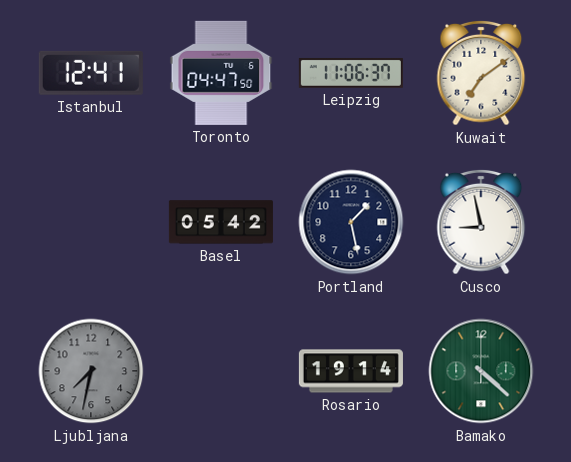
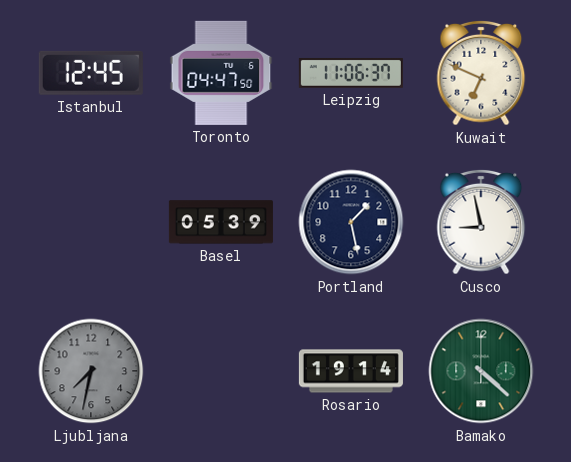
Istanbul: 12:41 -> 12:45 (91, 73)
Kuwait: 7:09 -> 6:49 (481, 73)
Basel: 05:42 -> 05:39 (221, 222)
